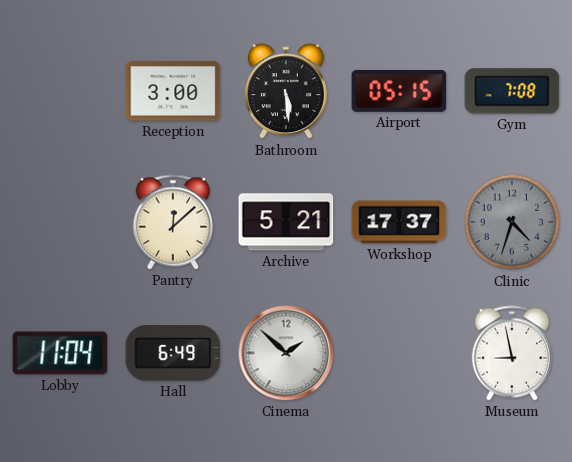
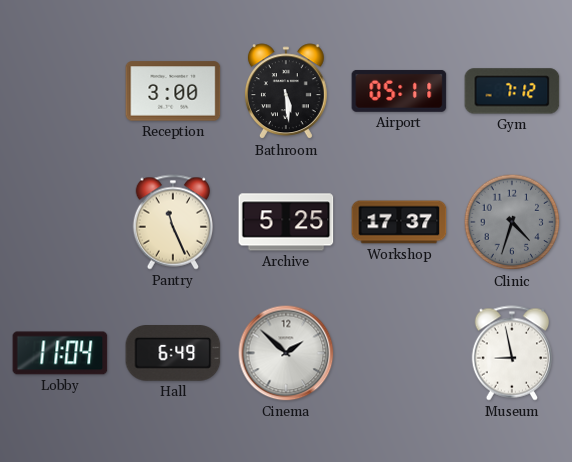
Airport: 05:15 -> 05:11 (399, 91)
Gym: 7:08 -> 7:12 (512, 91)
Pantry: 12:08 -> 11:26 (173, 222)
Archive: 5:21 -> 5:25 (286, 222)
